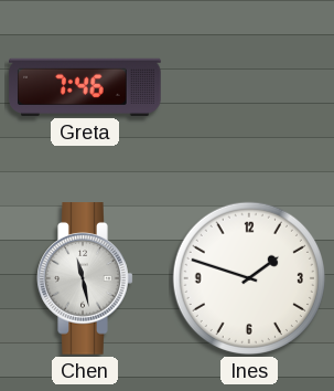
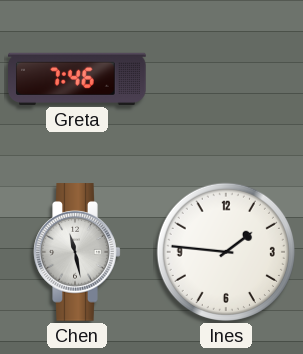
Ines: 1:48 -> 1:46 (226, 252)
